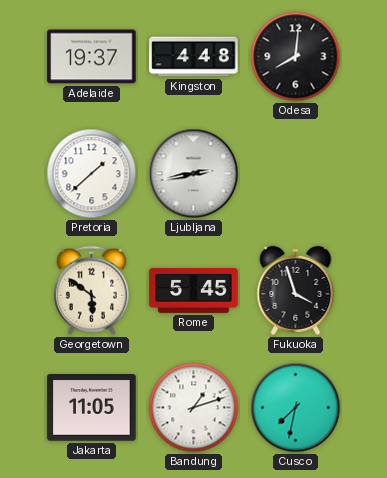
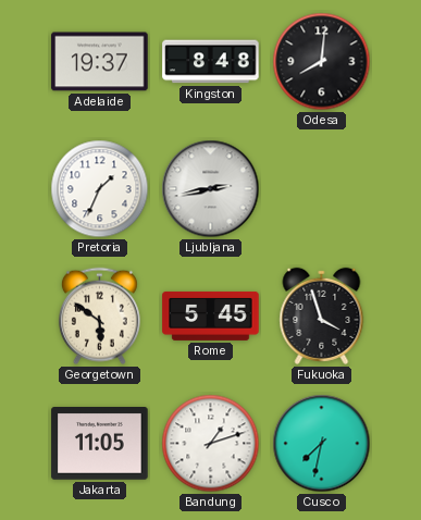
Kingston: 4:48 -> 8:48 (211, 62)
Pretoria: 1:38 -> 1:34 (100, 189)
